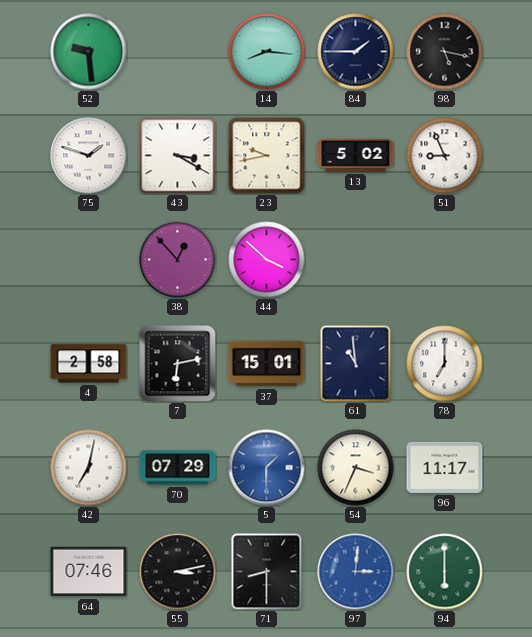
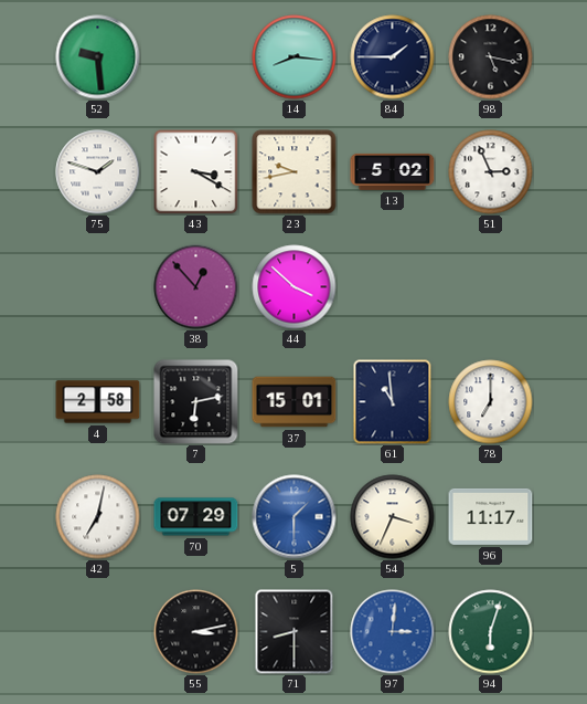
51: 8:56 -> 2:56 (491, 172)
64: 07:46 -> none (89, 572)
94: 6:00 -> 6:03 (491, 632)
